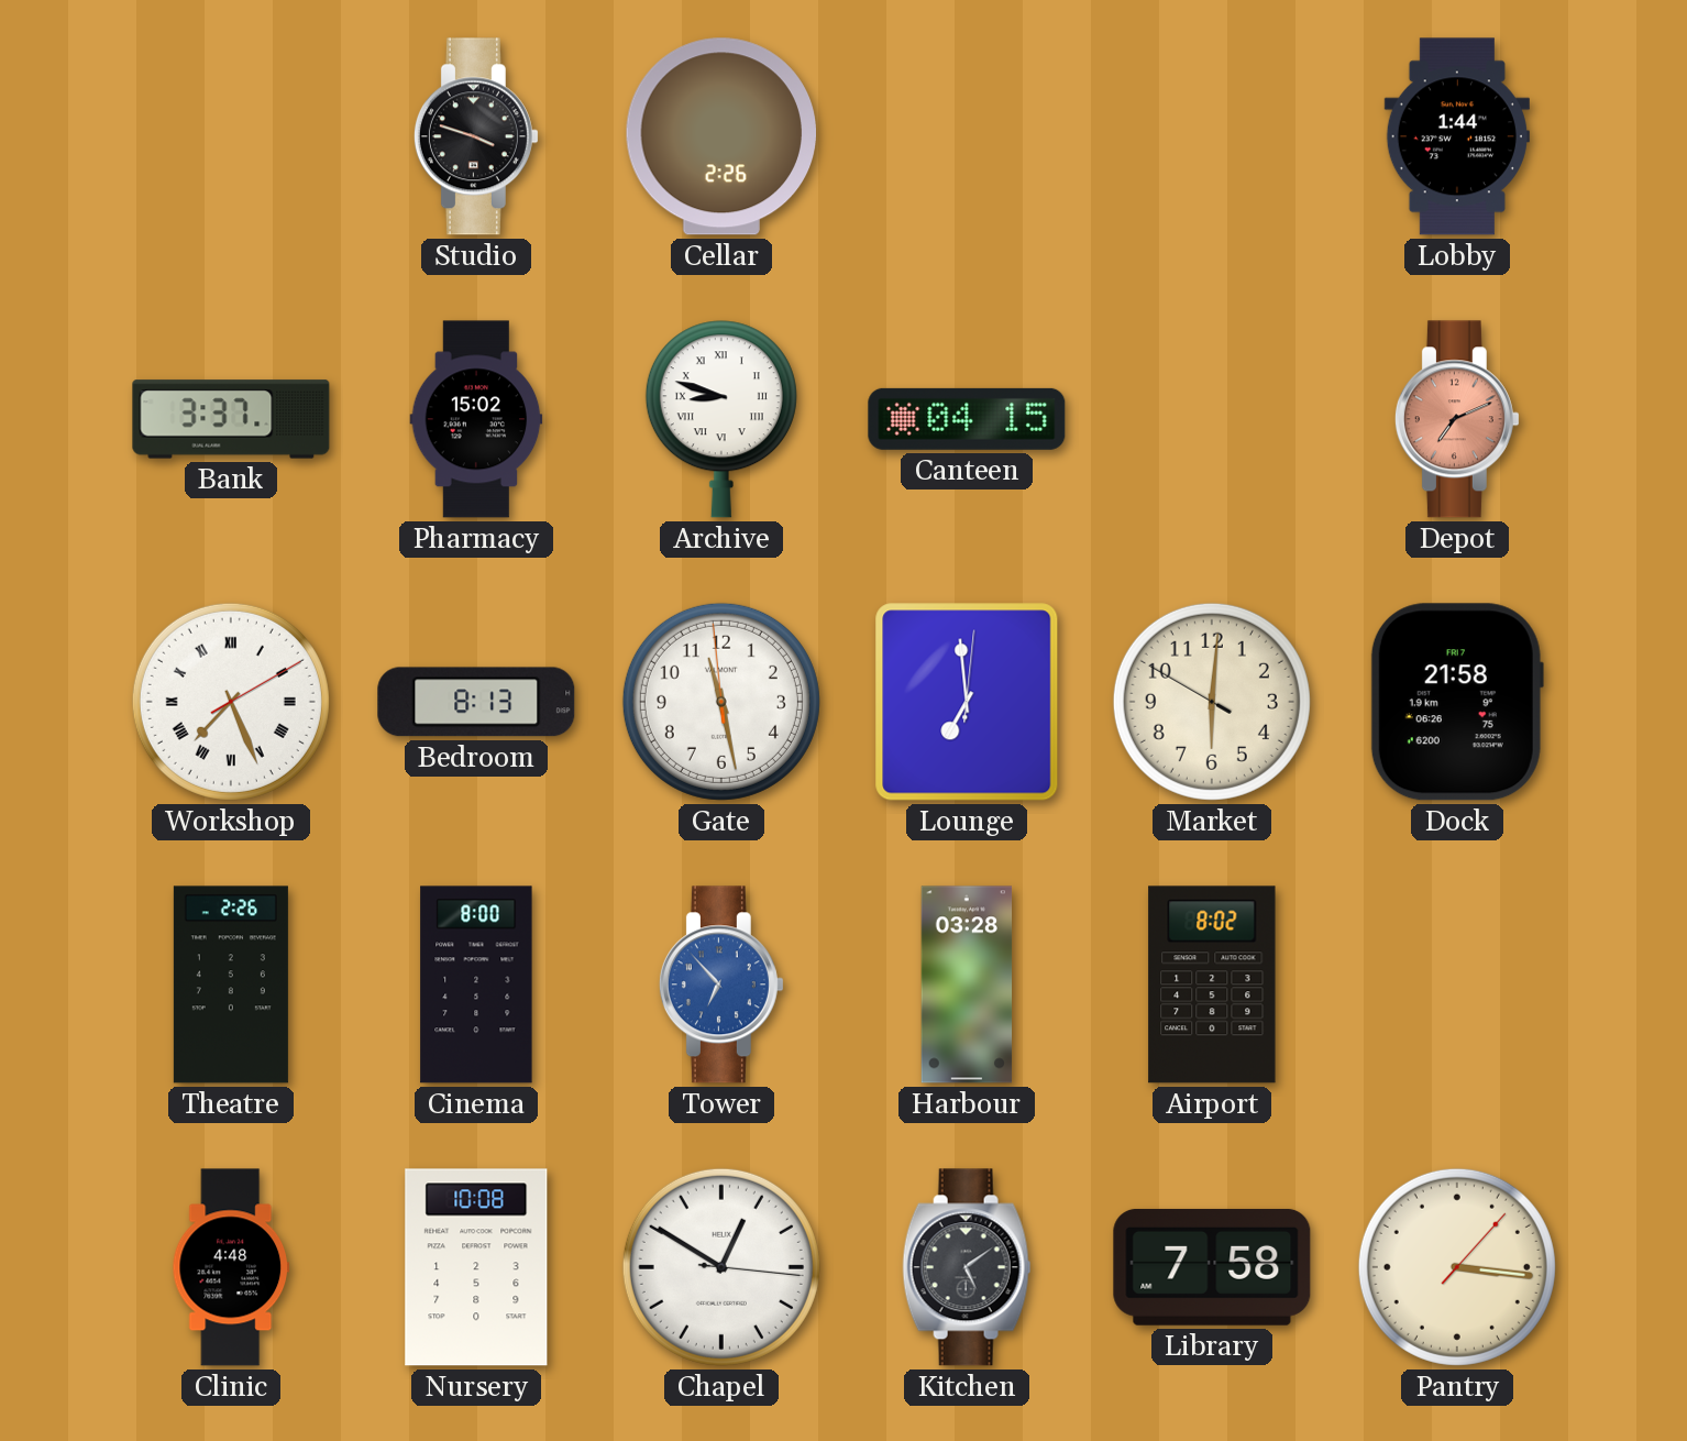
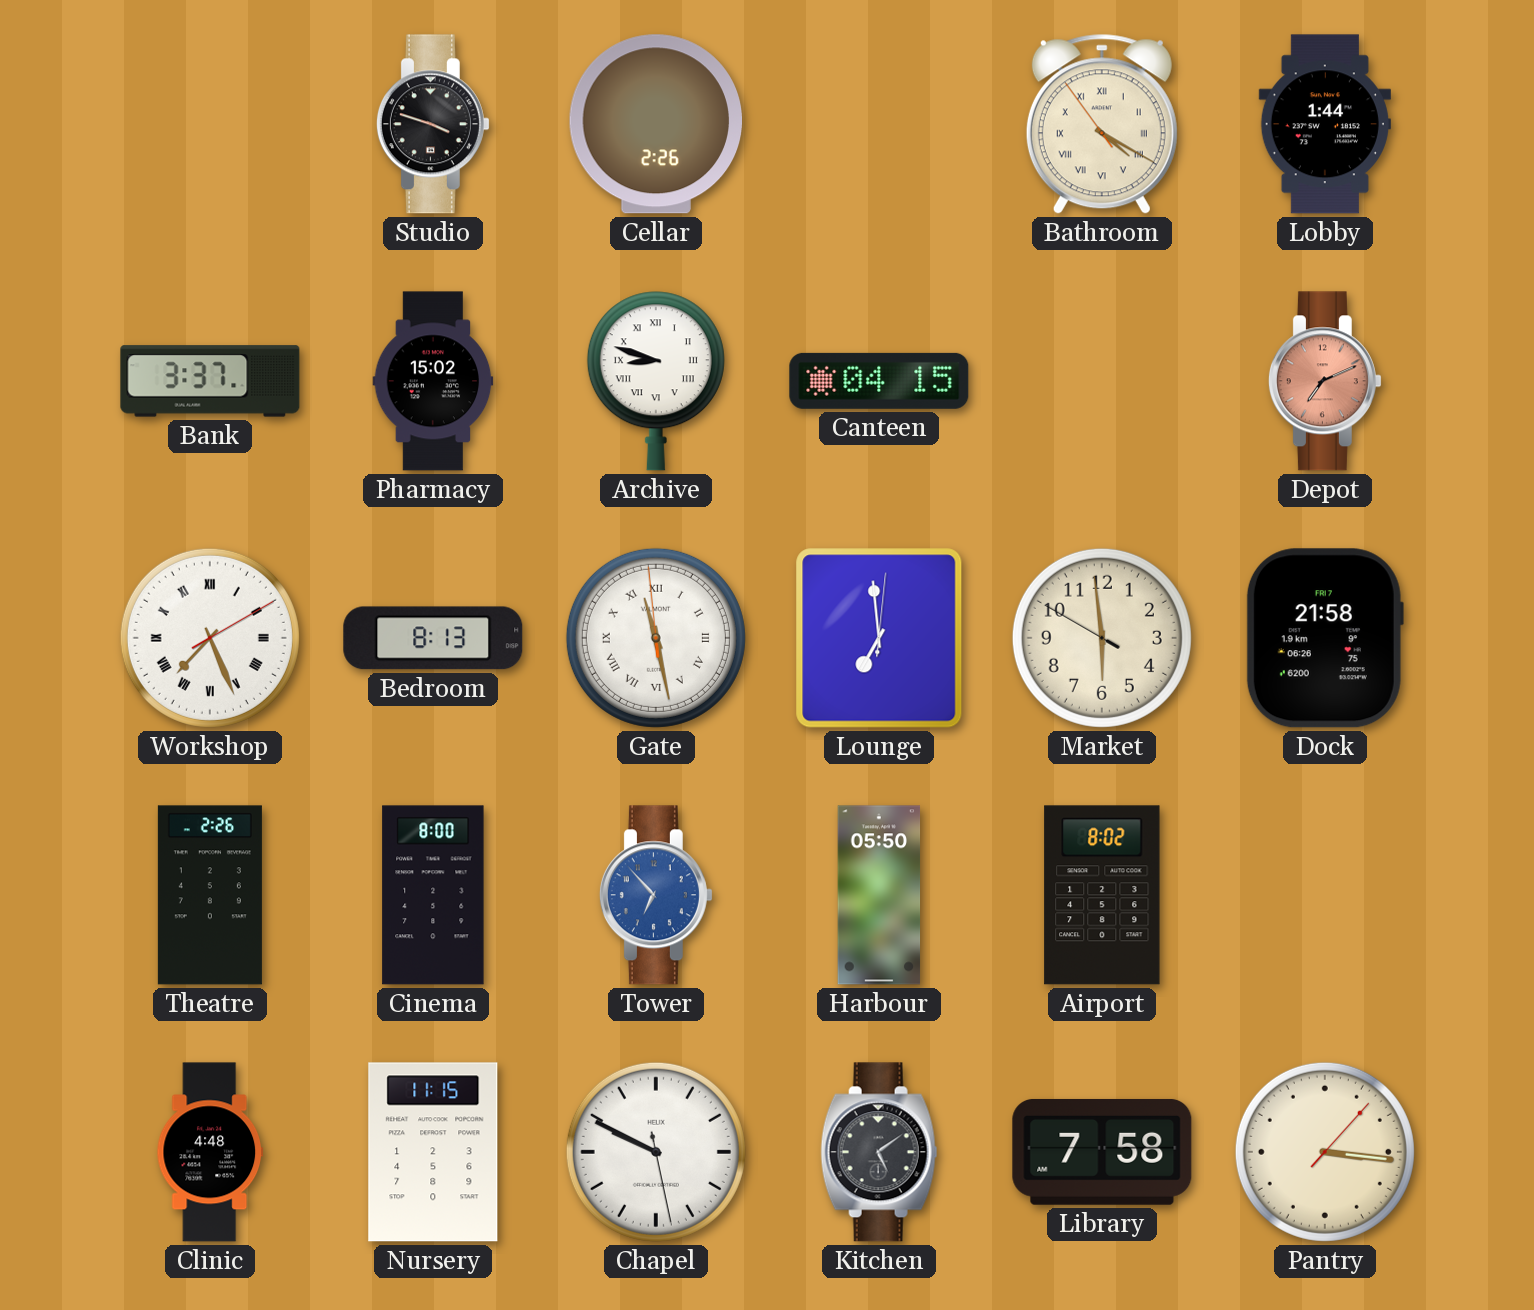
Bathroom: none -> 4:19 (1102, 124)
Gate numerals: Arabic -> Roman (656, 638)
Market: 6:00 -> 5:58 (1102, 638)
Harbour: 03:28 -> 05:50 (879, 895)
Nursery: 10:08 -> 11:15 (433, 1152)
Chapel: 12:50 -> 9:49 (656, 1152)
